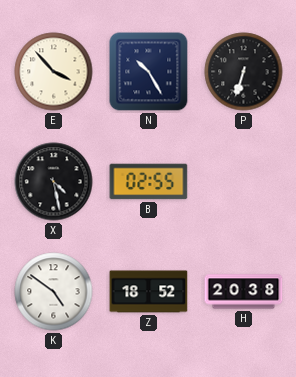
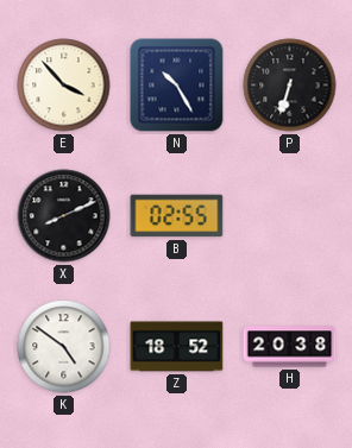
X: 4:28 -> 8:11 (64, 216)
